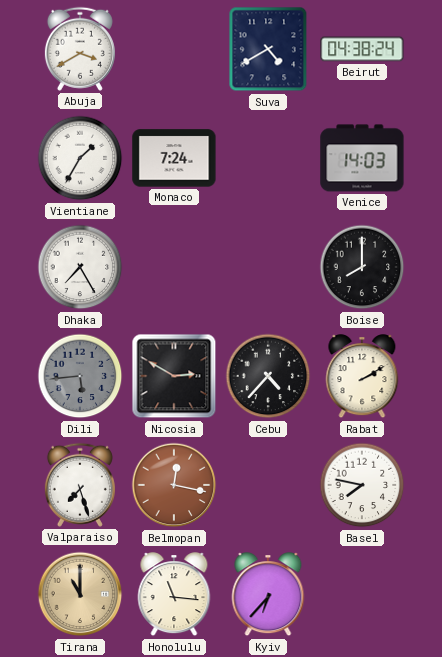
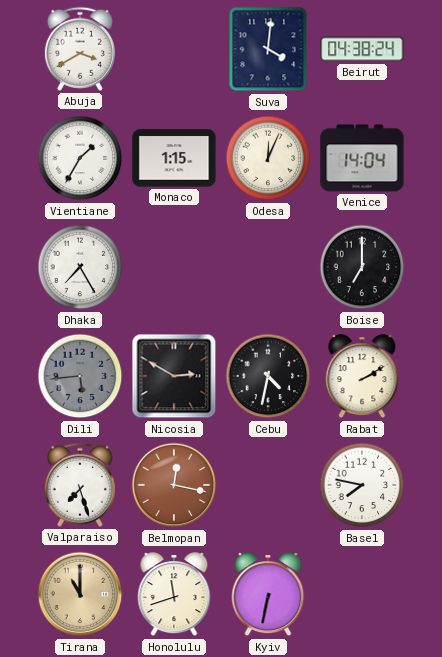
Suva: 4:40 -> 4:01 (268, 49)
Monaco: 7:24 -> 1:15 (174, 158)
Odesa: none -> 12:04 (268, 158)
Venice: 14:03 -> 14:04 (362, 158)
Boise: 8:00 -> 7:00 (362, 267)
Cebu: 4:37 -> 4:32 (268, 376)
Honolulu: 11:16 -> 11:42 (174, 595)
Kyiv: 6:37 -> 6:32 (268, 595)
